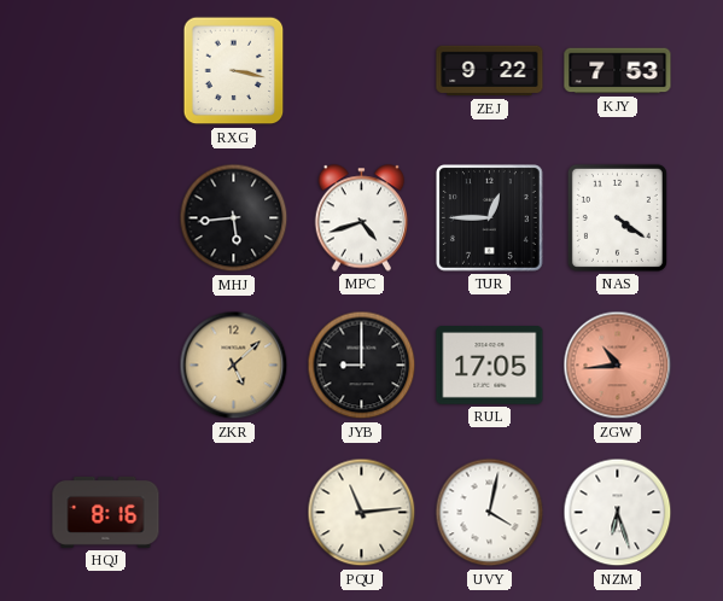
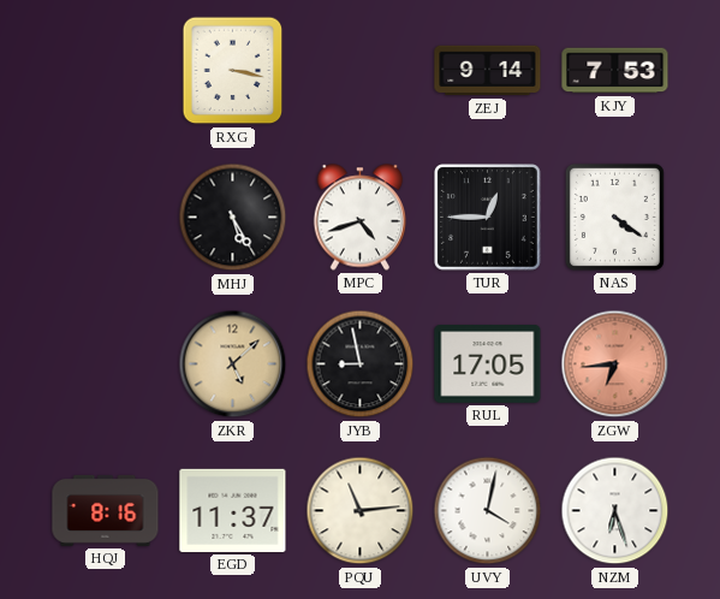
ZEJ: 9:22 -> 9:14 (488, 71)
MHJ: 5:44 -> 5:25 (233, 218)
JYB: 9:00 -> 8:58 (361, 364)
ZGW: 10:44 -> 6:44 (615, 364)
EGD: none -> 11:37 (233, 510)
